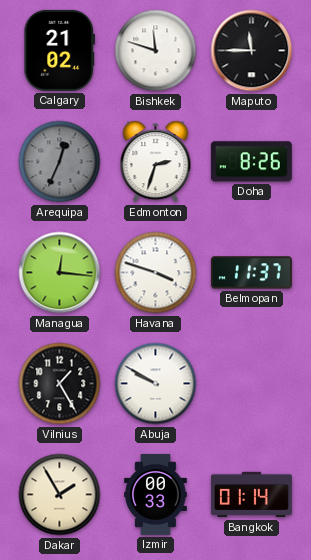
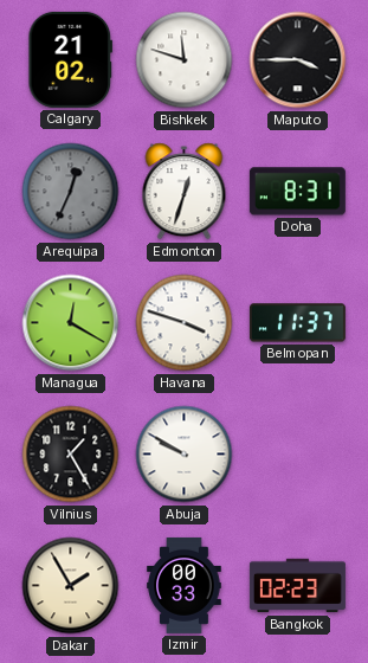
Maputo: 11:45 -> 3:45 (298, 60)
Edmonton: 2:33 -> 12:33 (185, 192)
Doha: 8:26 -> 8:31 (297, 192)
Managua: 12:16 -> 12:20 (71, 323)
Bangkok: 01:14 -> 02:23 (297, 586)
